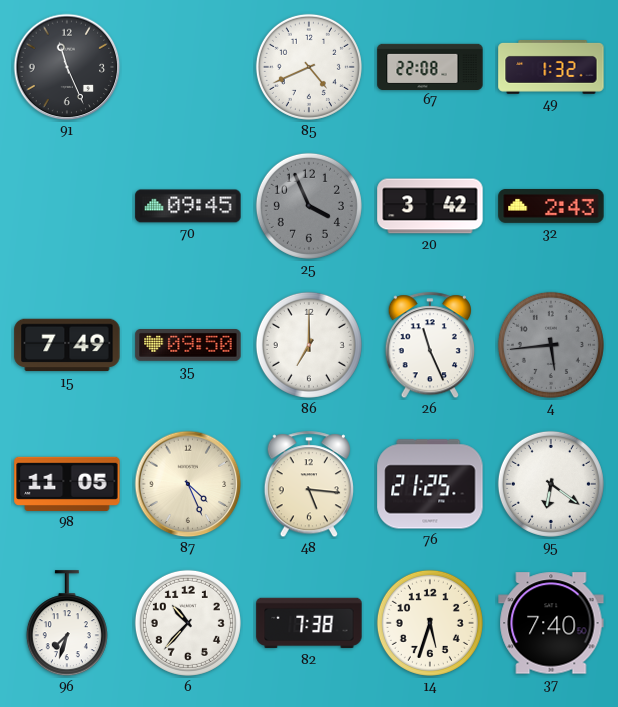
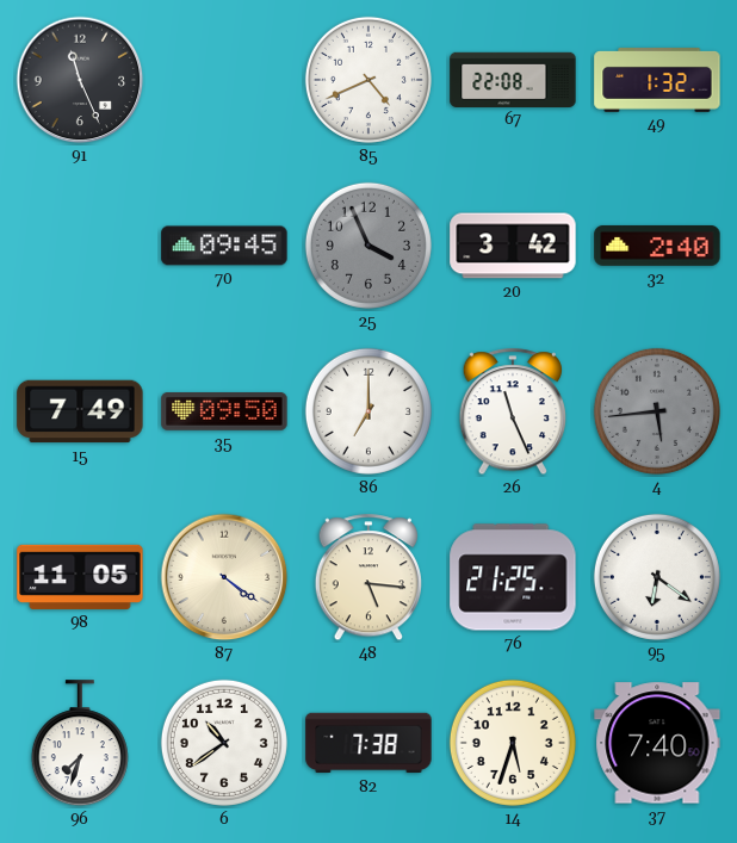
32: 2:43 -> 2:40 (657, 246)
87: 4:26 -> 4:21 (224, 577)
6: 10:37 -> 10:39 (224, 743)
